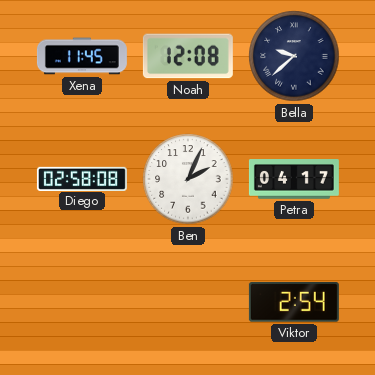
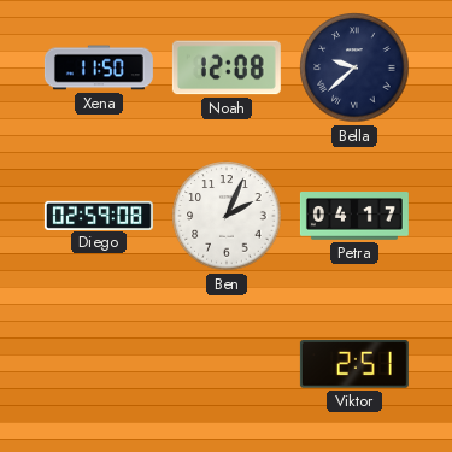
Xena: 11:45 -> 11:50 (99, 67)
Diego: 02:58 -> 02:59 (99, 215)
Viktor: 2:54 -> 2:51 (354, 364)
